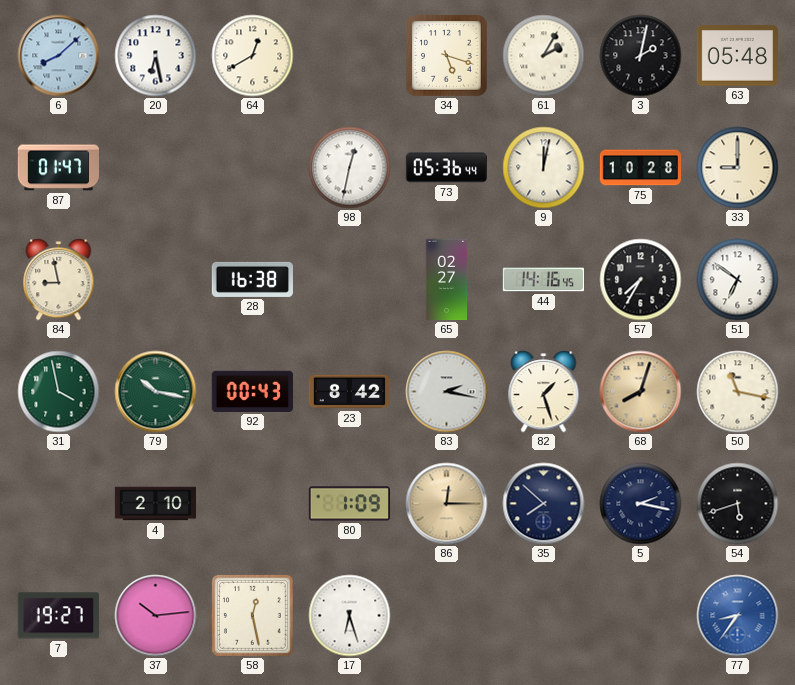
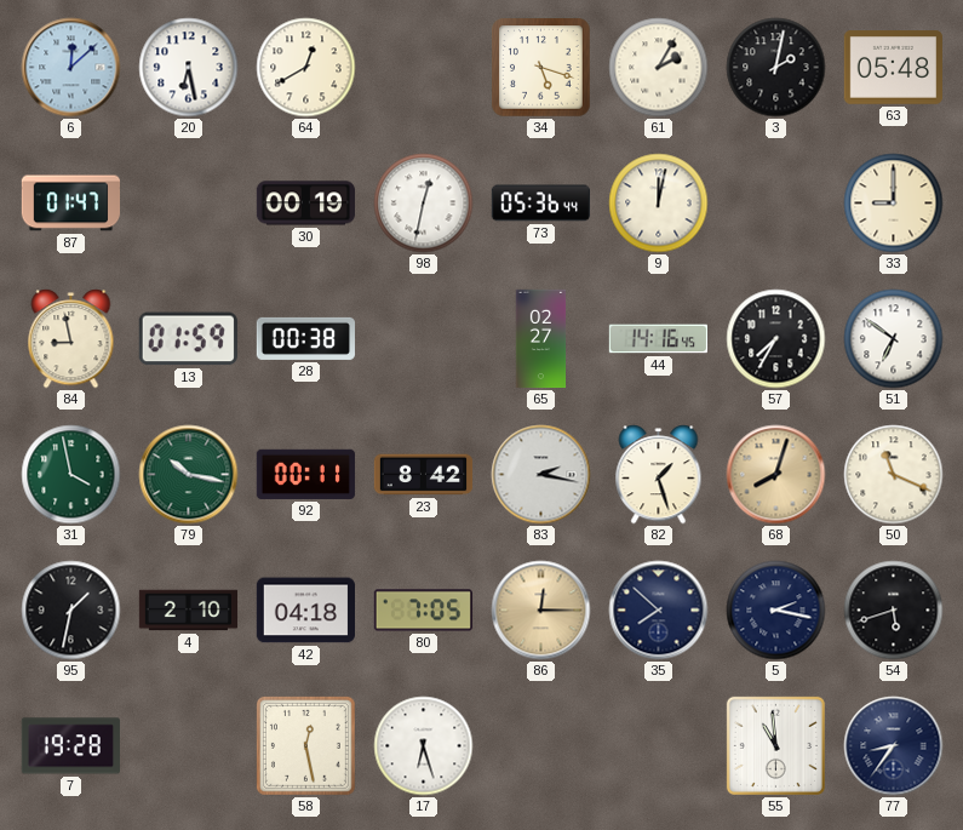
6: 8:08 -> 12:08 (71, 68)
30: none -> 00:19 (305, 204)
75: 10:28 -> none (640, 168)
13: none -> 01:59 (188, 339)
28: 16:38 -> 00:38 (305, 338)
92: 00:43 -> 00:11 (305, 474)
50: 11:17 -> 11:19 (894, 475)
95: none -> 1:32 (71, 611)
42: none -> 04:18 (305, 611)
80: 1:09 -> 7:05 (423, 611)
7: 19:27 -> 19:28 (70, 746)
37: 10:14 -> none (156, 616)
55: none -> 10:59 (775, 745)
77 dial: blue -> navy (894, 746)
